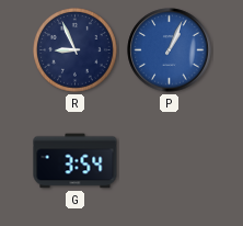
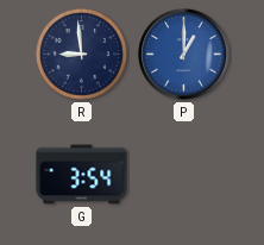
R: 8:56 -> 8:59 (82, 55)
P: 1:04 -> 1:00 (184, 55)
